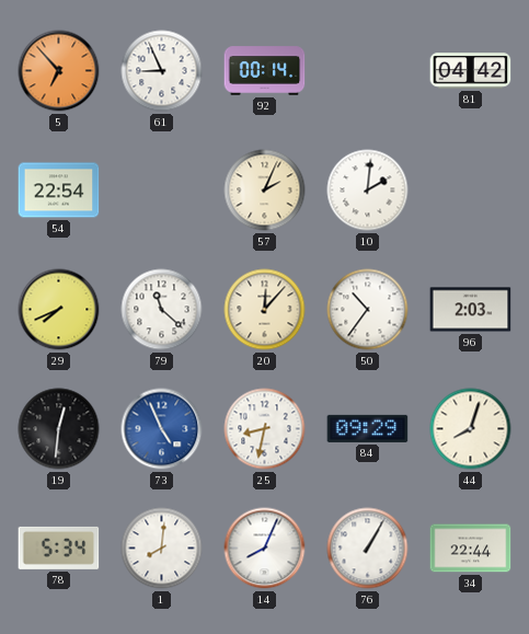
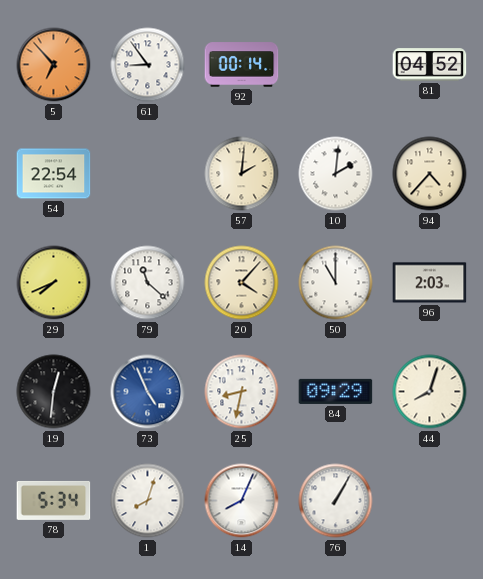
61: 8:56 -> 8:54 (148, 65)
81: 04:42 -> 04:52 (430, 65)
57: 2:04 -> 2:01 (242, 174)
94: none -> 4:37 (430, 174)
20: 12:07 -> 4:07 (242, 283)
50: 10:36 -> 11:00 (336, 283)
1: 8:01 -> 8:03 (148, 501)
34: 22:44 -> none (471, 549)
